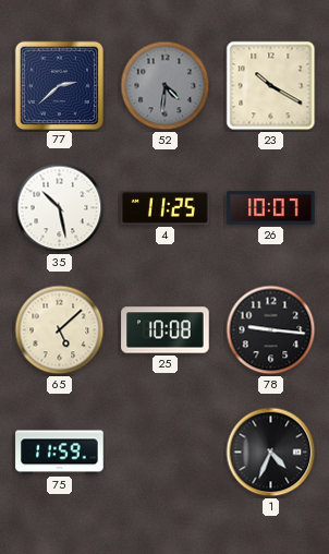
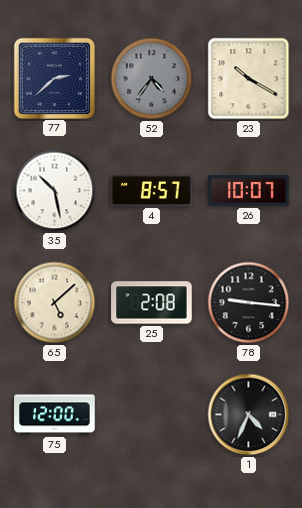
52: 4:31 -> 4:36 (152, 79)
4: 11:25 -> 8:57 (152, 191)
25: 10:08 -> 2:08 (152, 303)
75: 11:59 -> 12:00 (55, 415)
